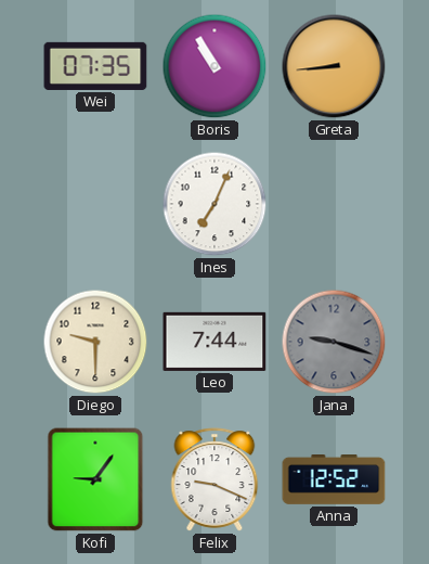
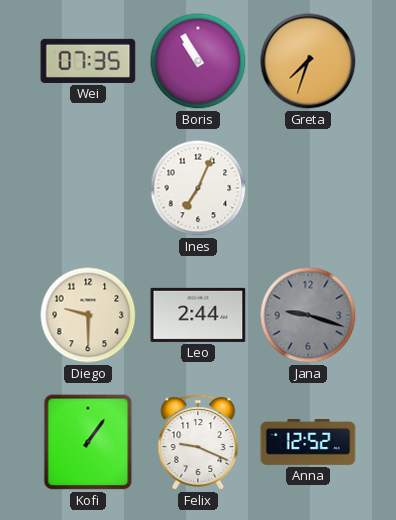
Greta: 8:44 -> 7:33 (308, 61)
Leo: 7:44 -> 2:44 (198, 315)
Kofi: 9:06 -> 1:06 (88, 442)
